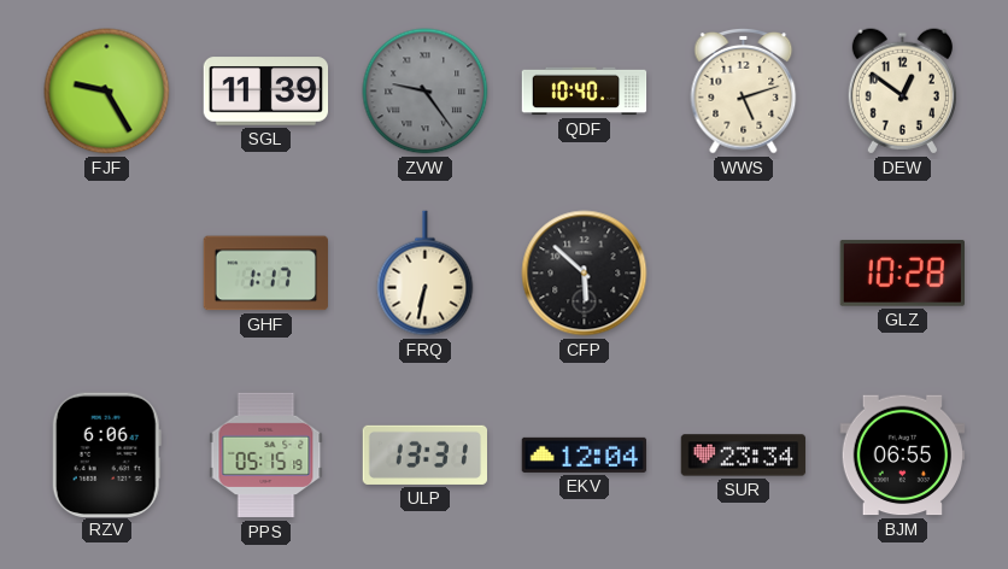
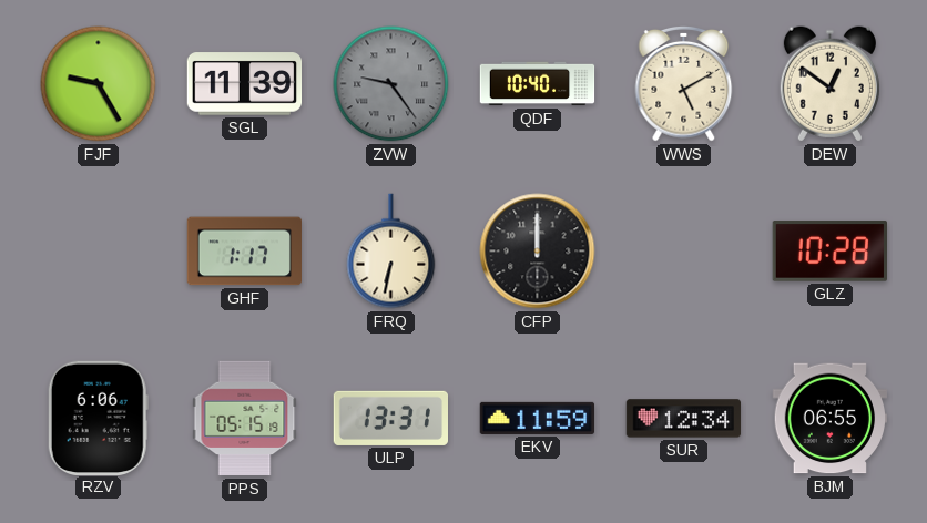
WWS: 5:12 -> 5:10 (684, 84)
CFP: 5:52 -> 12:00 (538, 252)
EKV: 12:04 -> 11:59 (538, 418)
SUR: 23:34 -> 12:34 (684, 419)
